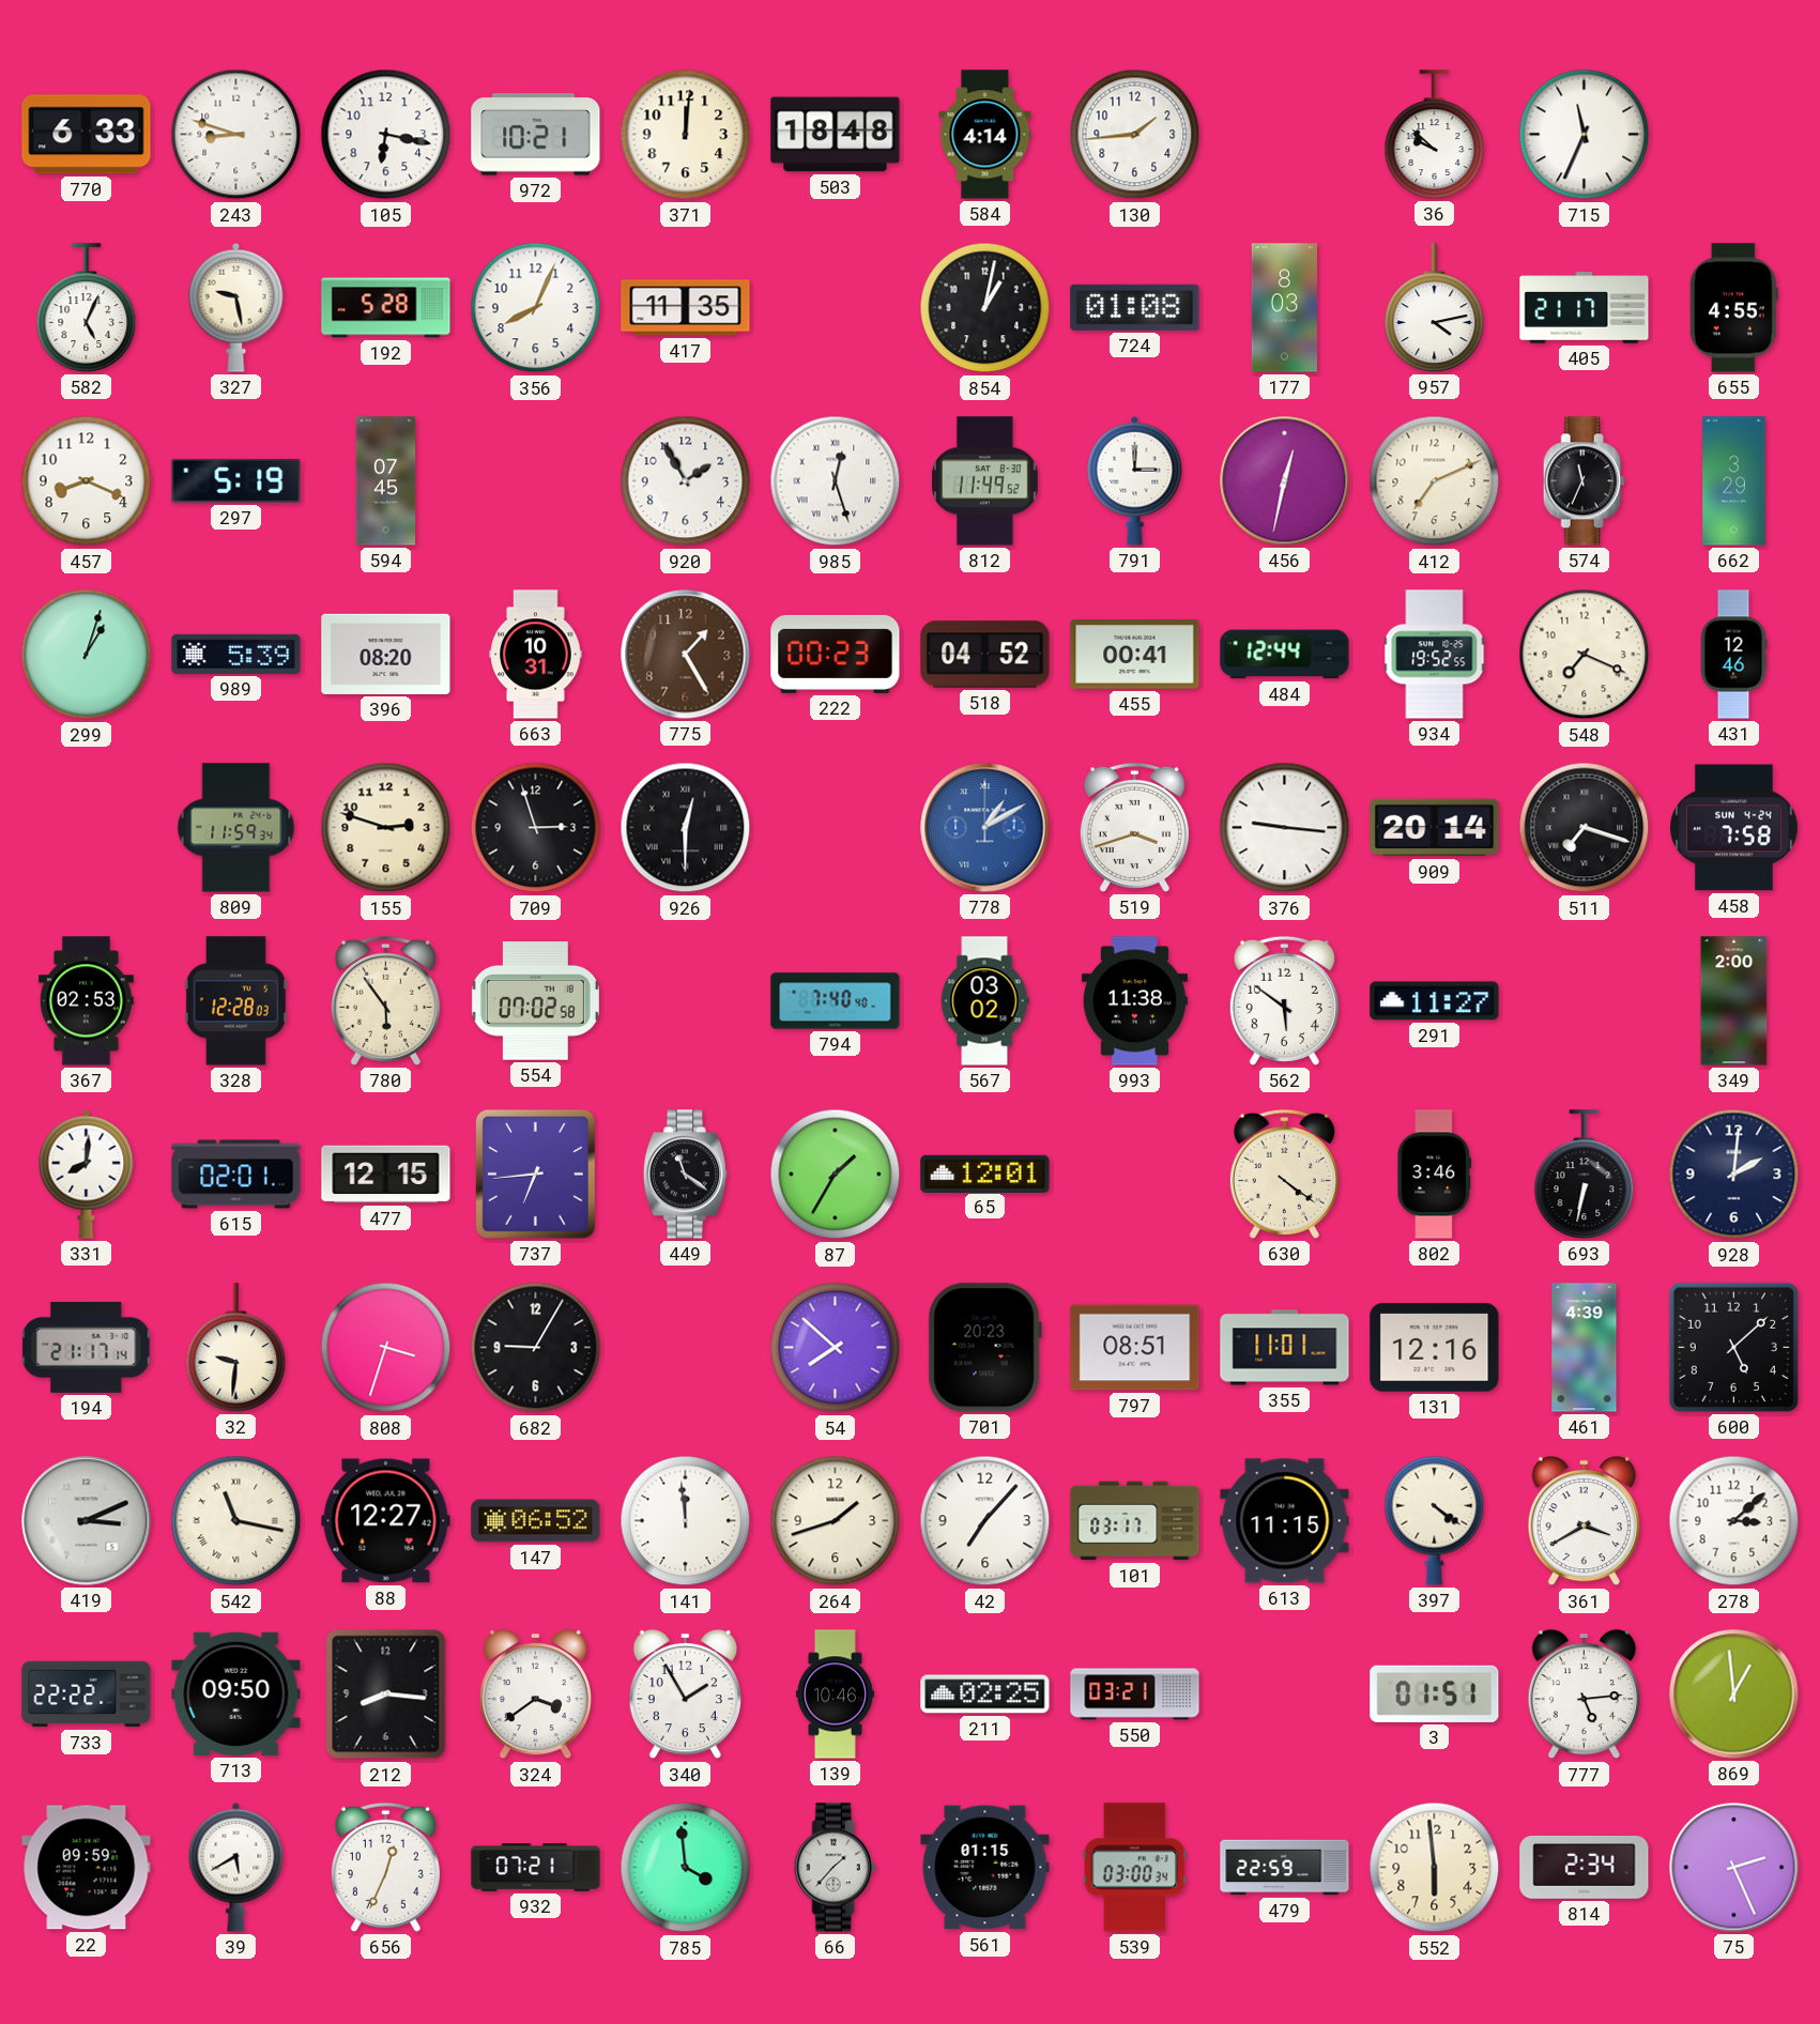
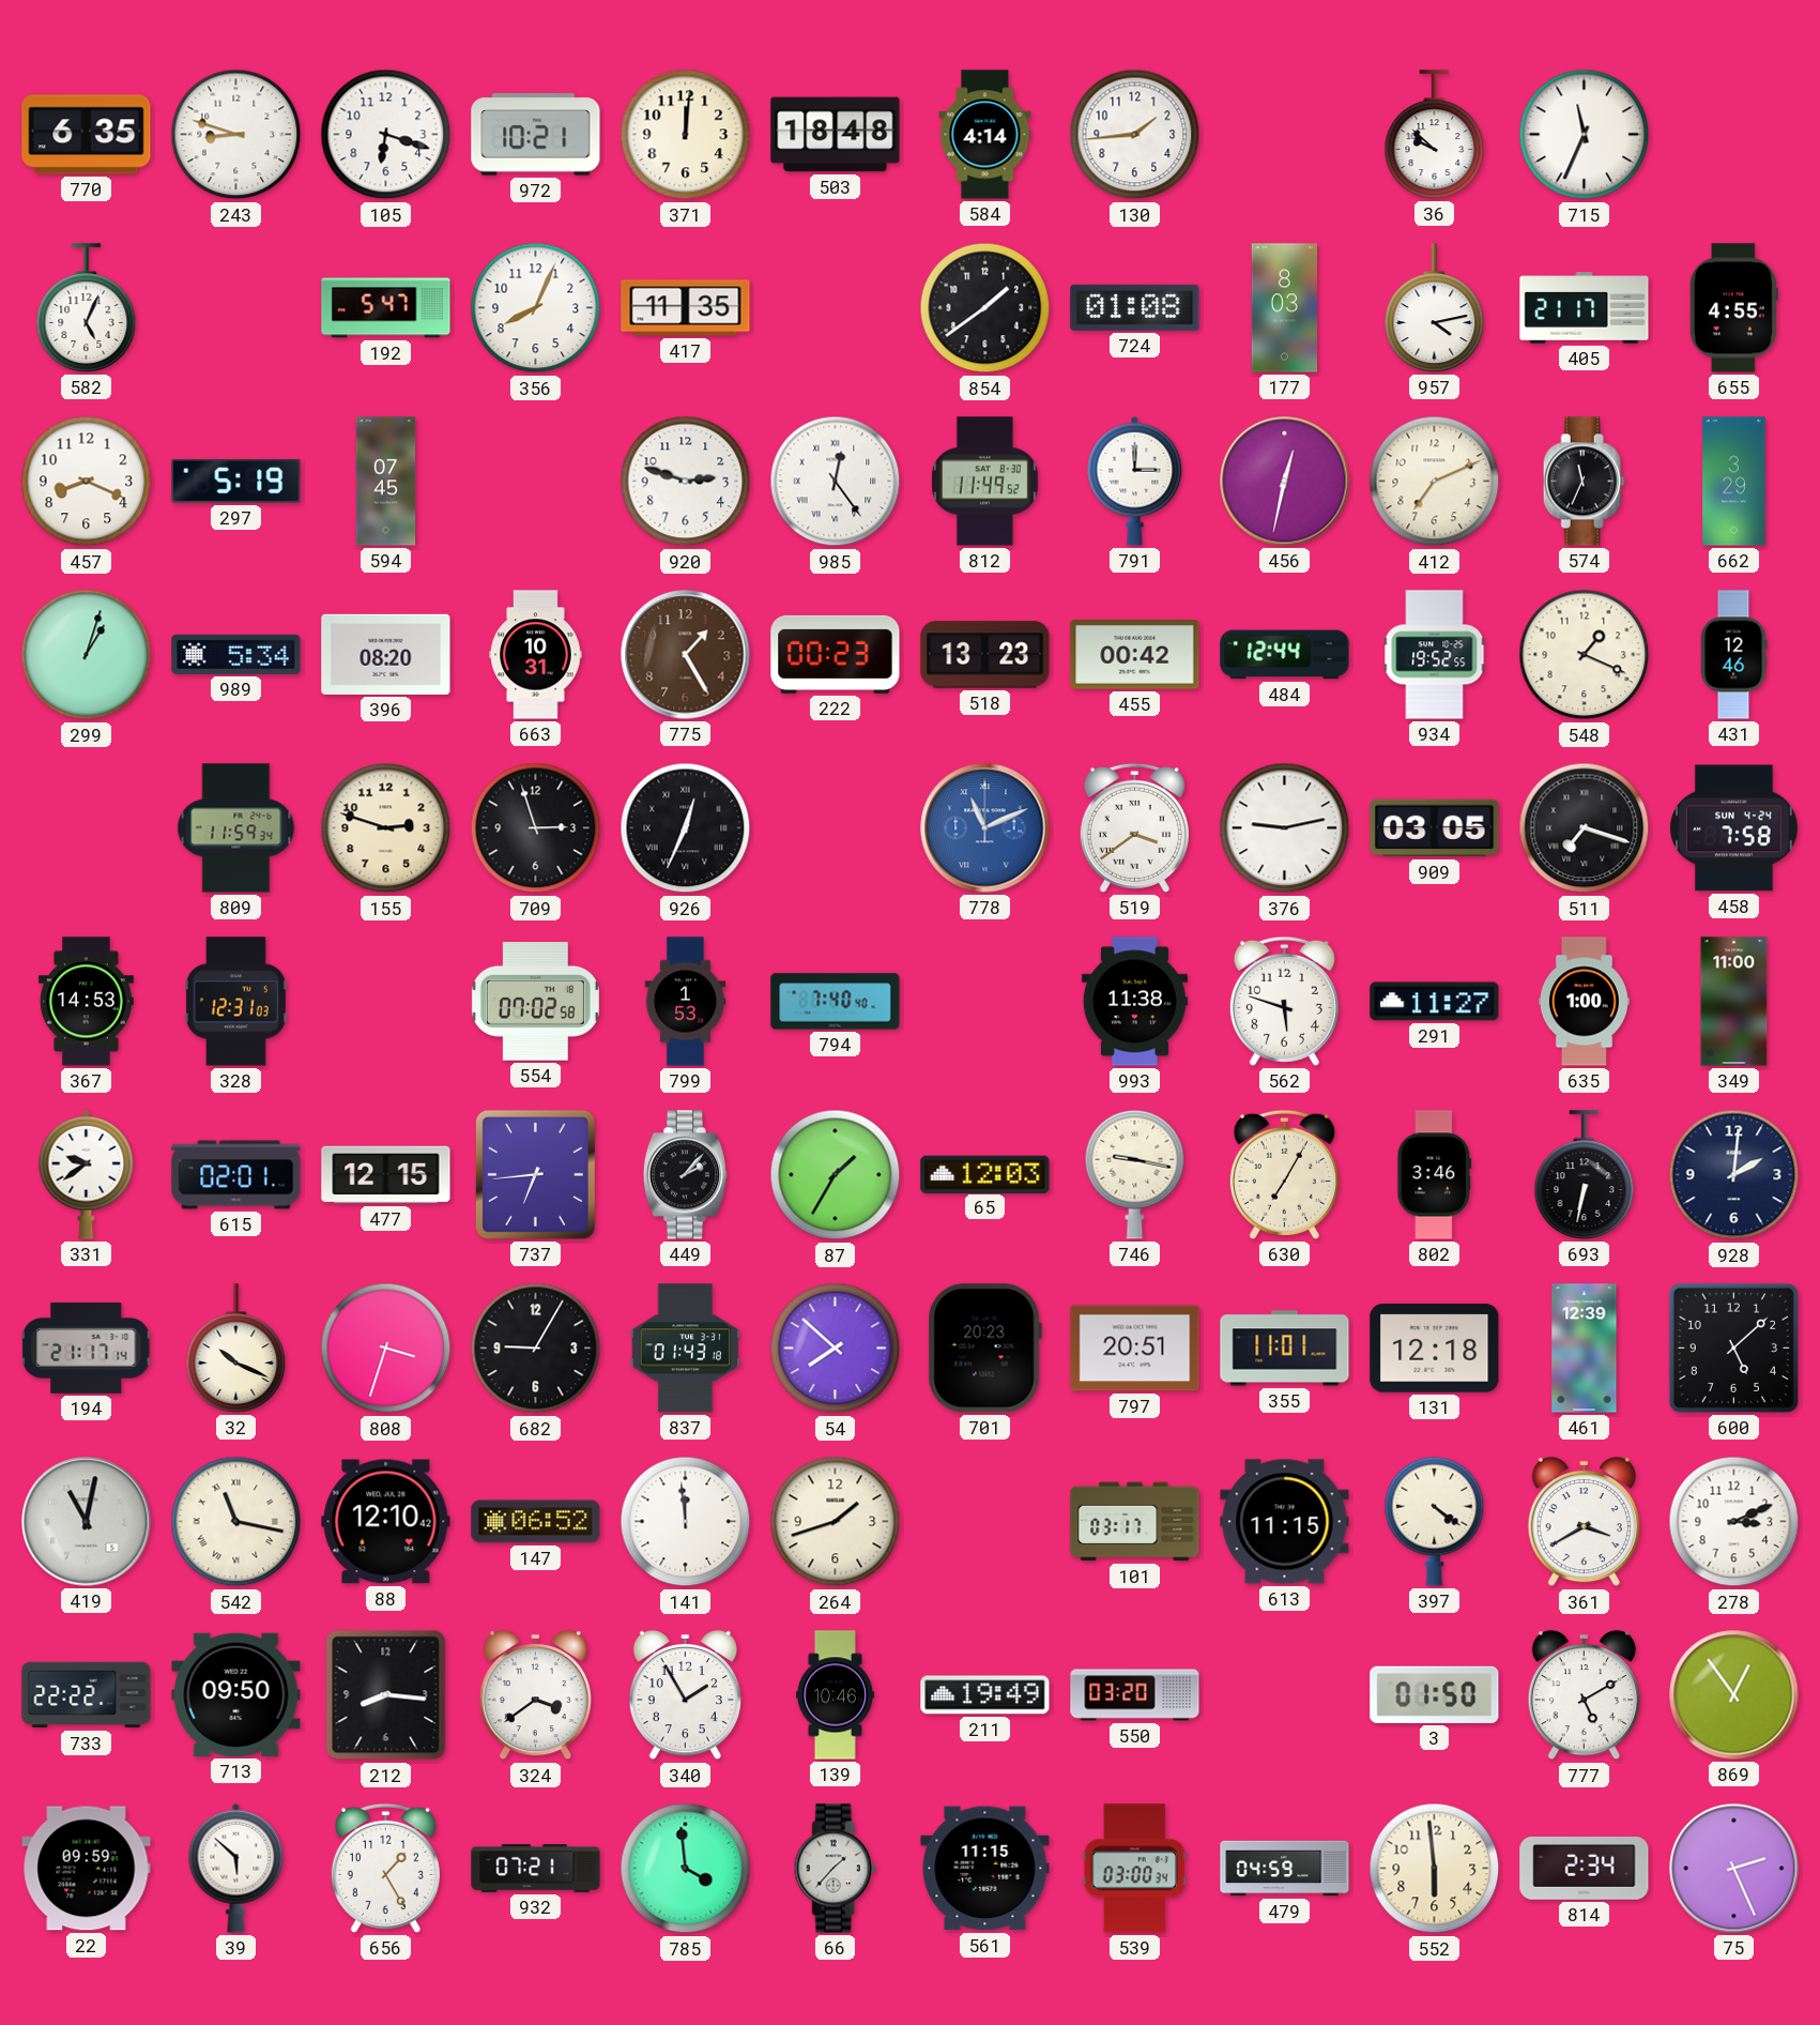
770: 6:33 -> 6:35 (87, 135)
105: 6:17 -> 6:18 (386, 135)
327: 9:28 -> none (236, 307)
192: 5:28 -> 5:47 (386, 308)
854: 1:02 -> 1:39 (985, 308)
920: 1:55 -> 2:48 (686, 482)
985: 12:27 -> 12:24 (836, 482)
989: 5:39 -> 5:34 (236, 654)
518: 04:52 -> 13:23 (985, 655)
455: 00:41 -> 00:42 (1135, 655)
548: 7:19 -> 1:19 (1585, 655)
926: 12:30 -> 12:34 (686, 828)
778: 1:10 -> 11:11 (985, 828)
519: 3:42 -> 3:39 (1134, 827)
376: 9:16 -> 9:13 (1285, 828)
909: 20:14 -> 03:05 (1435, 828)
367: 02:53 -> 14:53 (86, 1002)
328: 12:28 -> 12:31 (235, 1002)
780: 5:54 -> none (385, 1000)
799: none -> 1:53 (686, 1002)
567: 03:02 -> none (984, 1001)
562: 5:51 -> 5:48 (1284, 1001)
635: none -> 1:00 (1584, 1002)
349: 2:00 -> 11:00 (1734, 1002)
331: 8:01 -> 9:39 (87, 1174)
449: 11:21 -> 2:07 (685, 1175)
65: 12:01 -> 12:03 (985, 1174)
746: none -> 9:17 (1135, 1174)
630: 4:21 -> 7:05 (1284, 1174)
32: 9:31 -> 10:19 (236, 1349)
837: none -> 01:43 (685, 1349)
797: 08:51 -> 20:51 (1135, 1349)
131: 12:16 -> 12:18 (1435, 1349)
461: 4:39 -> 12:39 (1585, 1349)
419: 3:11 -> 11:02 (87, 1522)
88: 12:27 -> 12:10 (386, 1522)
42: 7:07 -> none (985, 1521)
278: 3:08 -> 3:11 (1734, 1522)
211: 02:25 -> 19:49 (985, 1695)
550: 03:21 -> 03:20 (1135, 1695)
3: 01:51 -> 01:50 (1435, 1694)
777: 5:14 -> 5:10 (1584, 1695)
869: 12:59 -> 12:54 (1734, 1695)
39: 5:40 -> 5:52 (236, 1868)
656: 12:34 -> 1:25 (385, 1868)
561: 01:15 -> 11:15 (985, 1869)
479: 22:59 -> 04:59 (1285, 1869)
